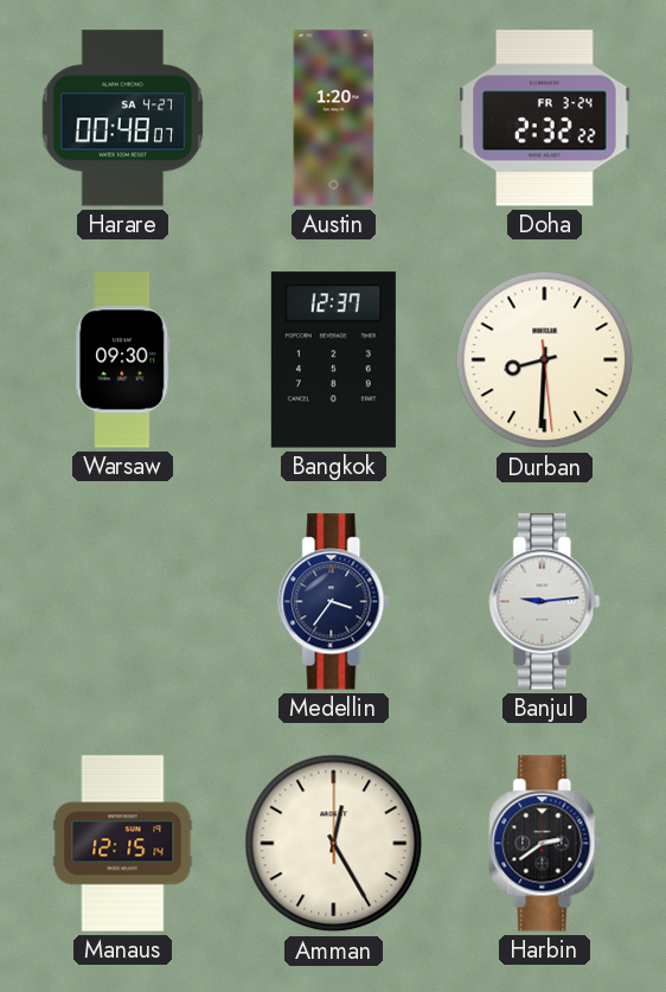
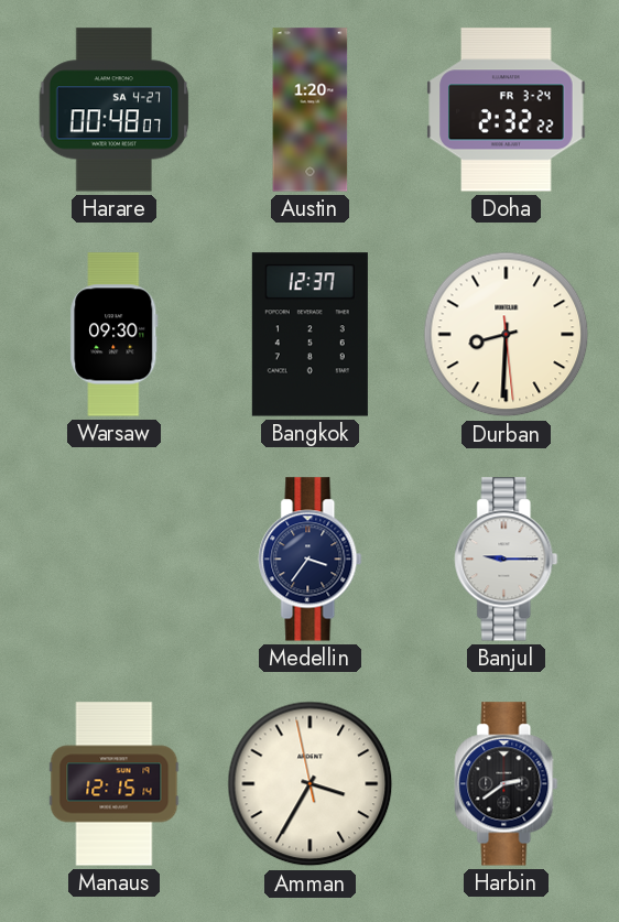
Banjul: 9:14 -> 9:15 (507, 560)
Amman: 12:25 -> 3:34 (311, 784)
